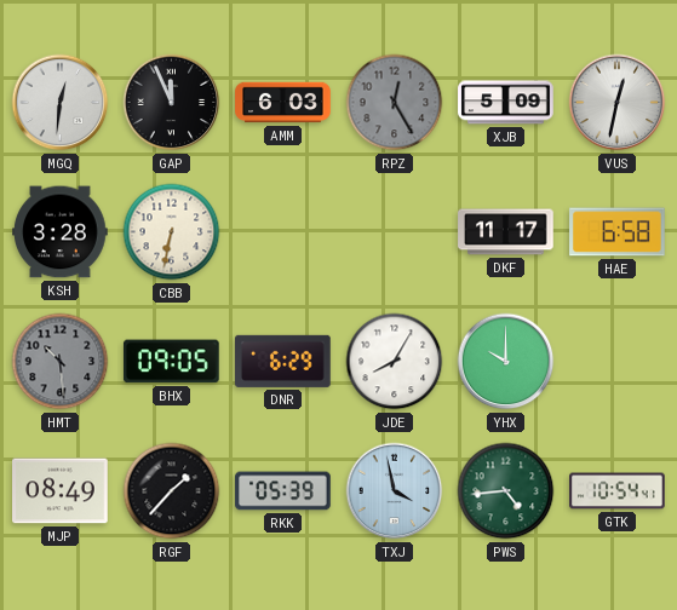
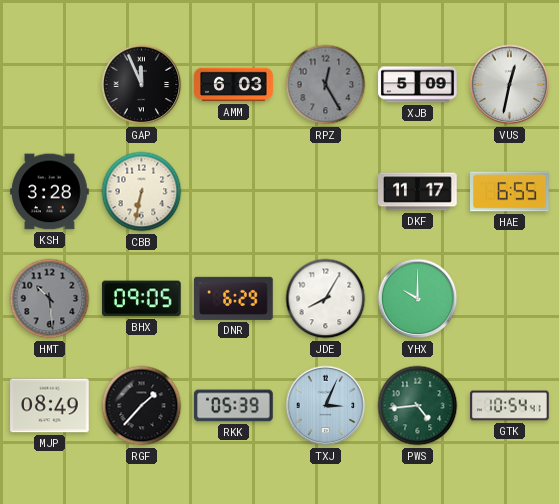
MGQ: 12:31 -> none (61, 103)
HAE: 6:58 -> 6:55 (510, 192)
TXJ: 3:58 -> 3:04 (326, 406)
